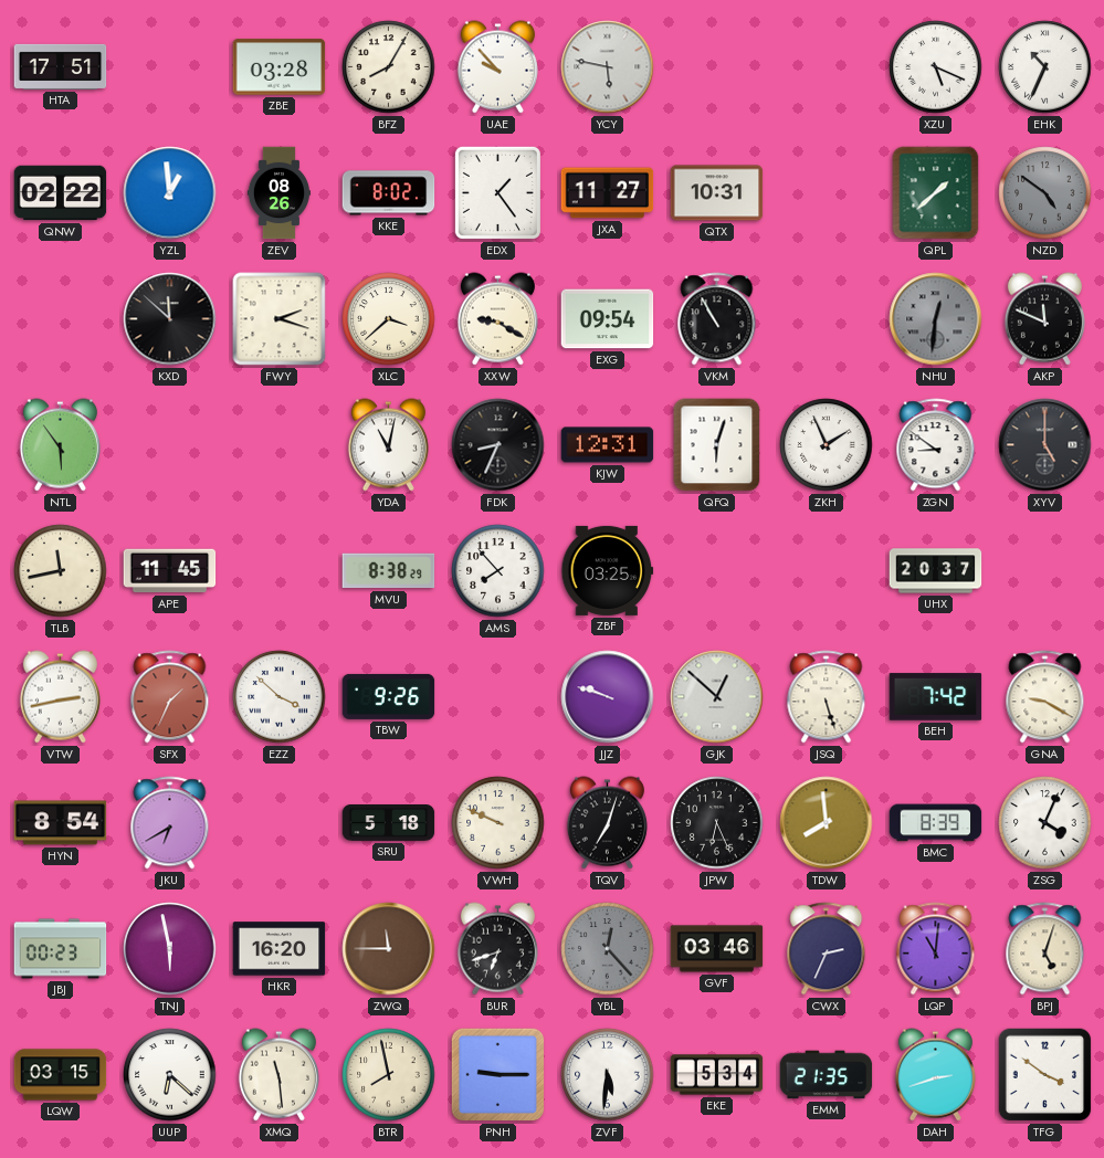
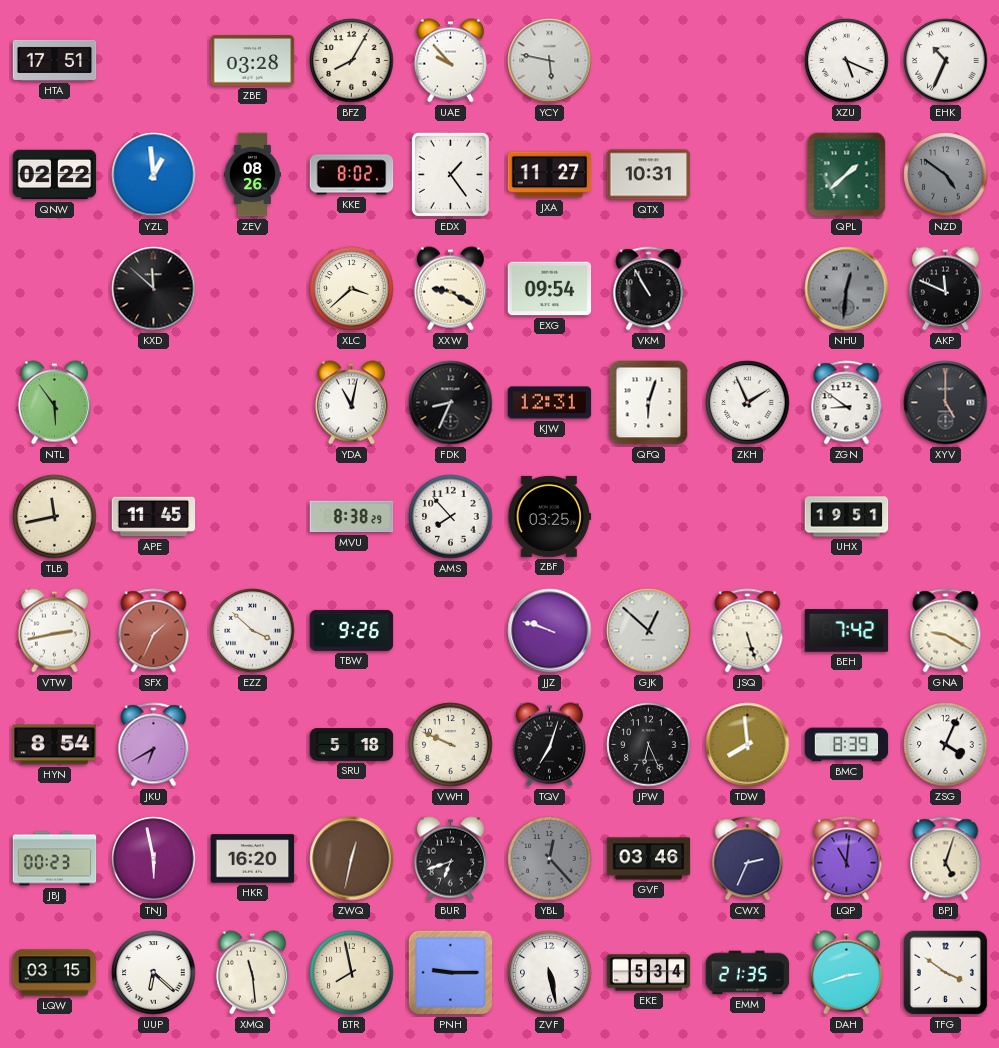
FWY: 2:18 -> none (280, 319)
UHX: 20:37 -> 19:51 (847, 517)
ZWQ: 11:45 -> 12:32 (352, 859)
ZVF: 5:31 -> 5:28 (550, 973)
